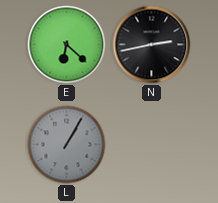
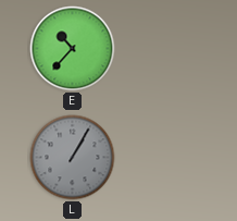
E: 6:22 -> 10:37 (73, 49)
N: 2:43 -> none (152, 45)
